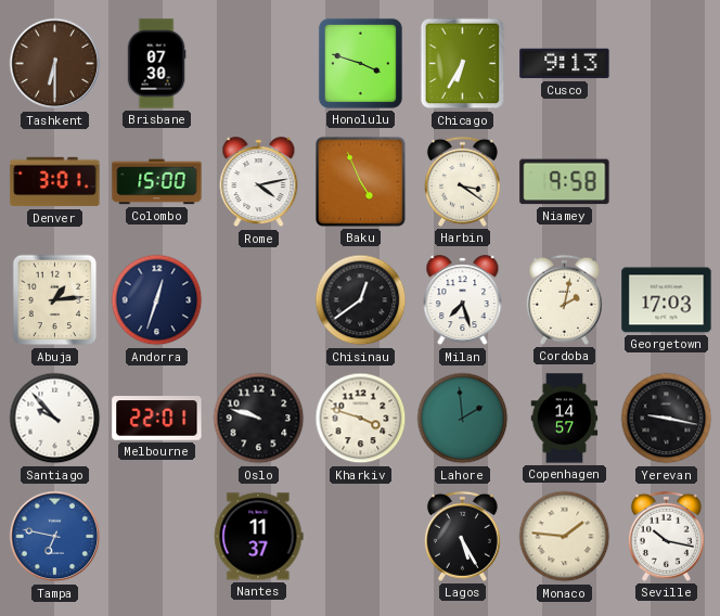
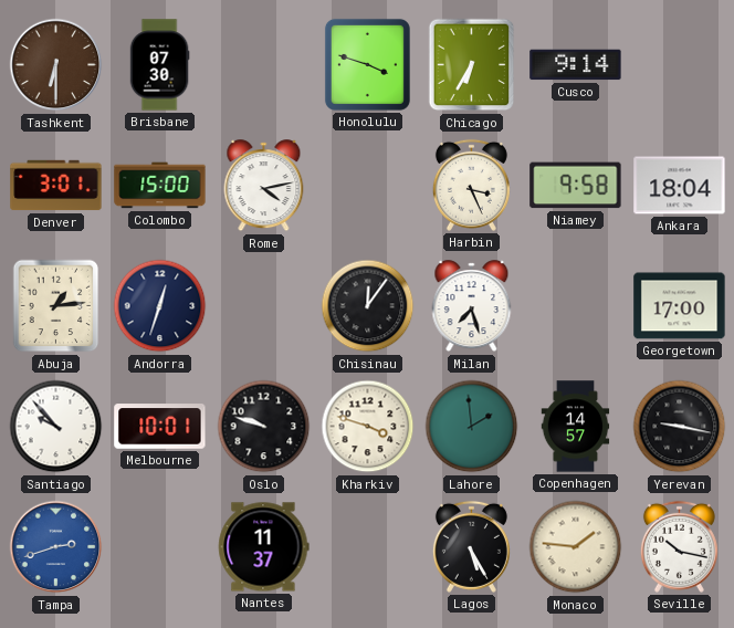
Cusco: 9:13 -> 9:14 (576, 65)
Baku: 4:56 -> none (360, 181)
Harbin: 3:21 -> 3:26 (471, 185)
Ankara: none -> 18:04 (680, 186)
Chisinau: 12:39 -> 12:06 (368, 306)
Cordoba: 2:02 -> none (564, 299)
Georgetown: 17:03 -> 17:00 (680, 306)
Melbourne: 22:01 -> 10:01 (160, 427)
Tampa: 6:47 -> 2:42 (56, 547)
